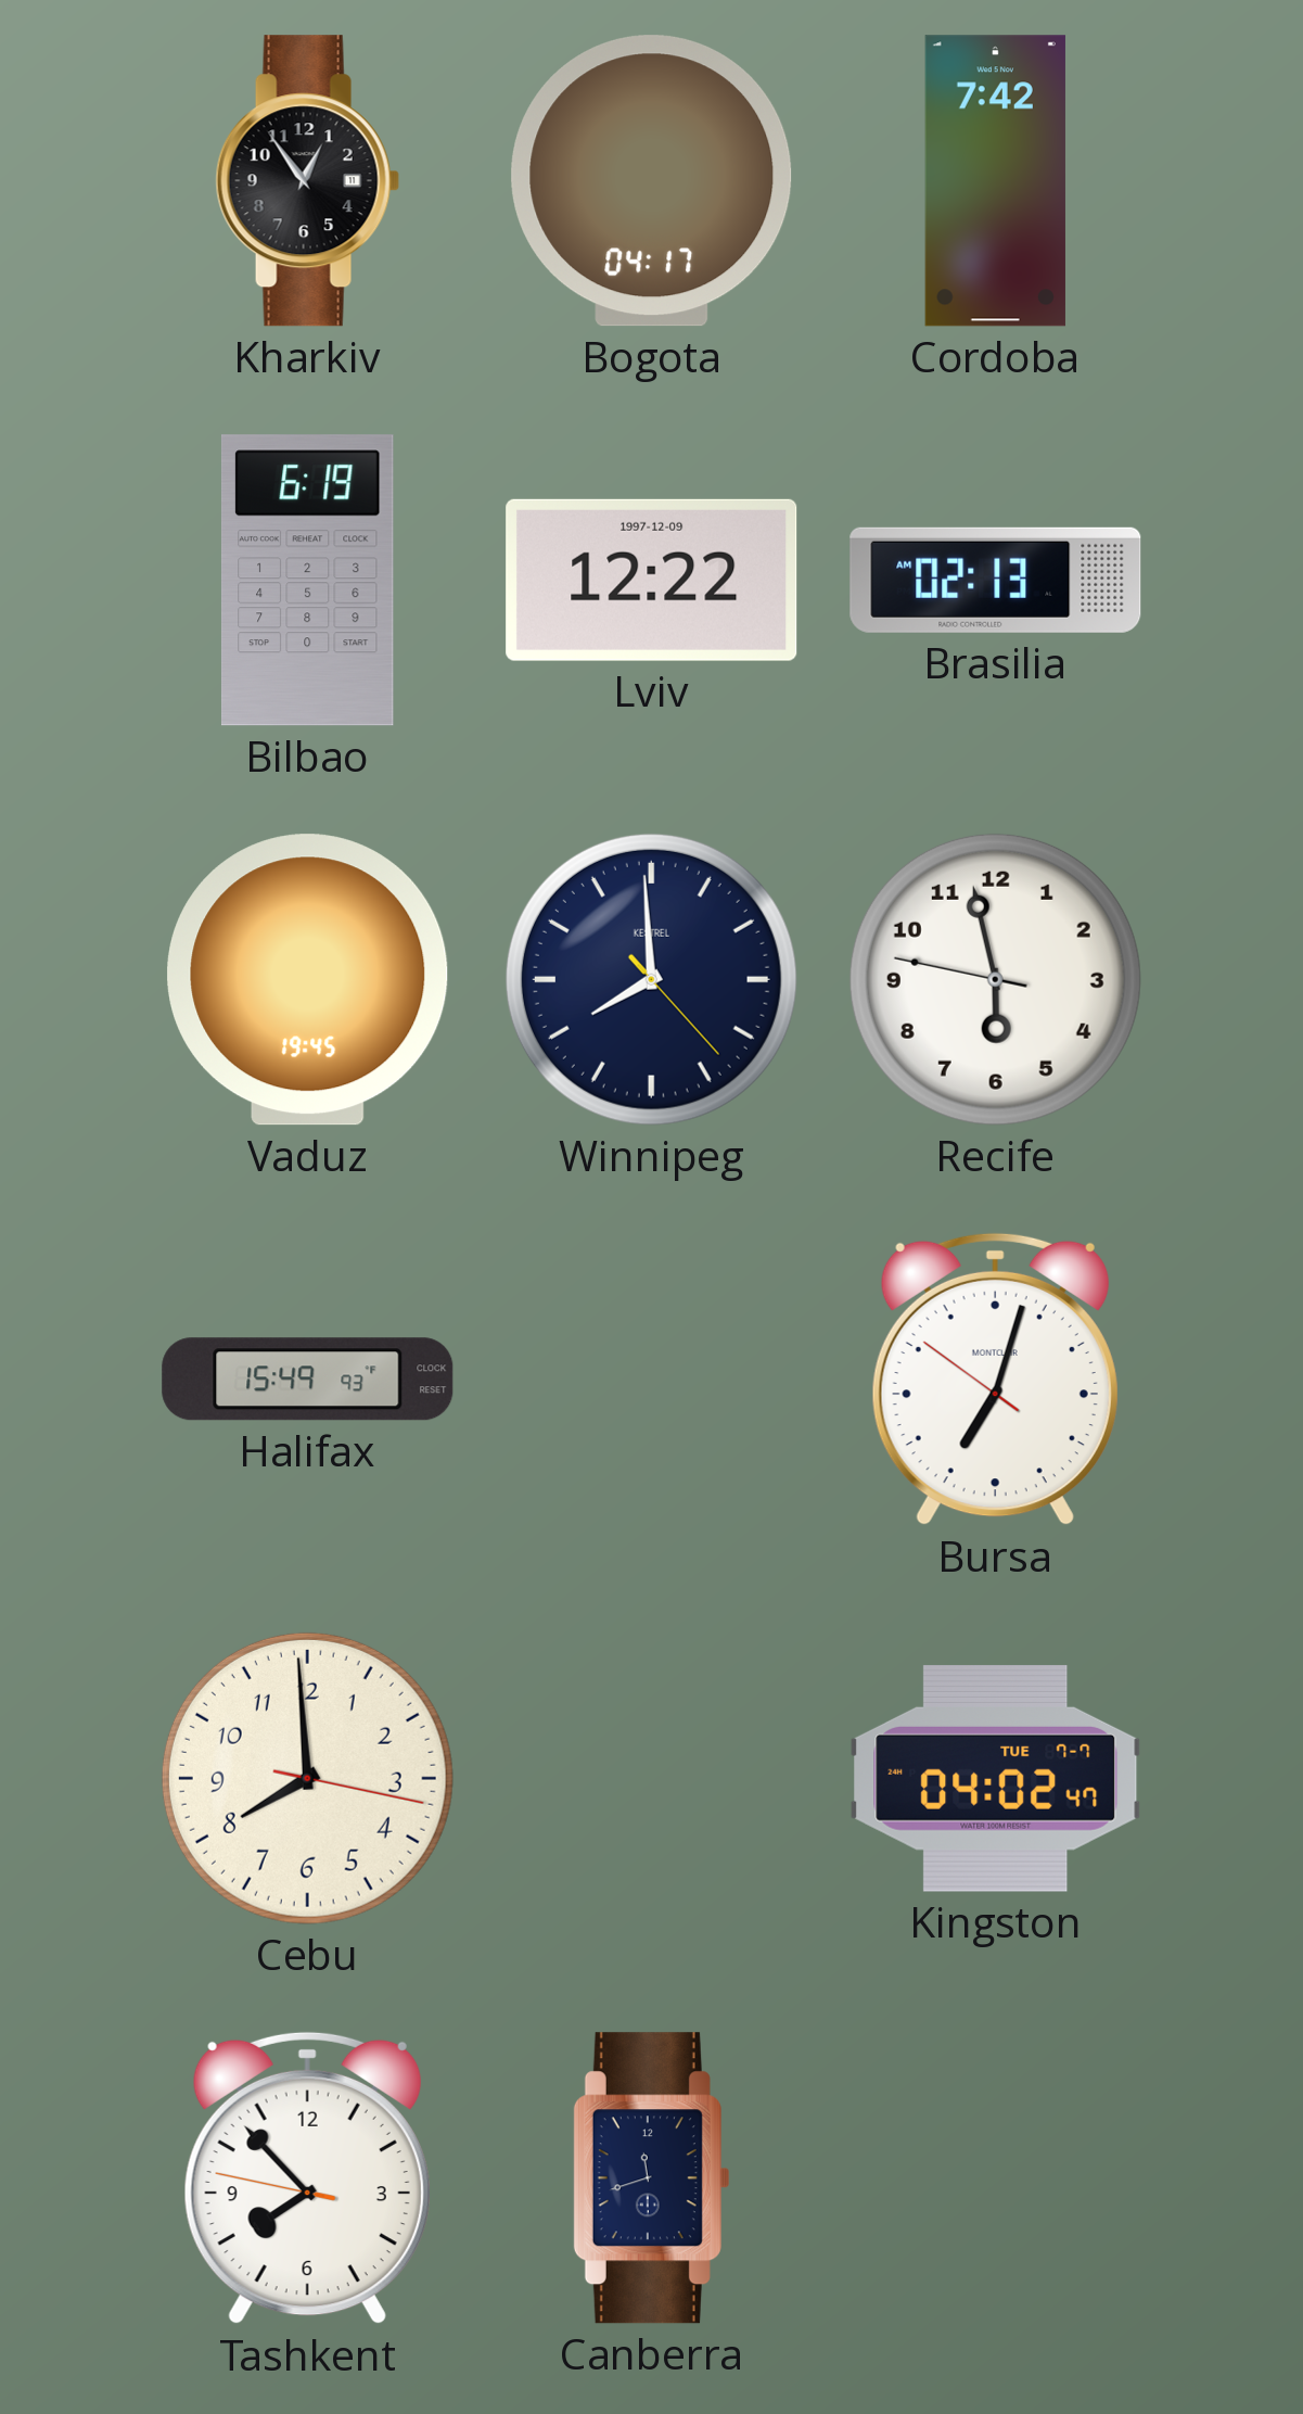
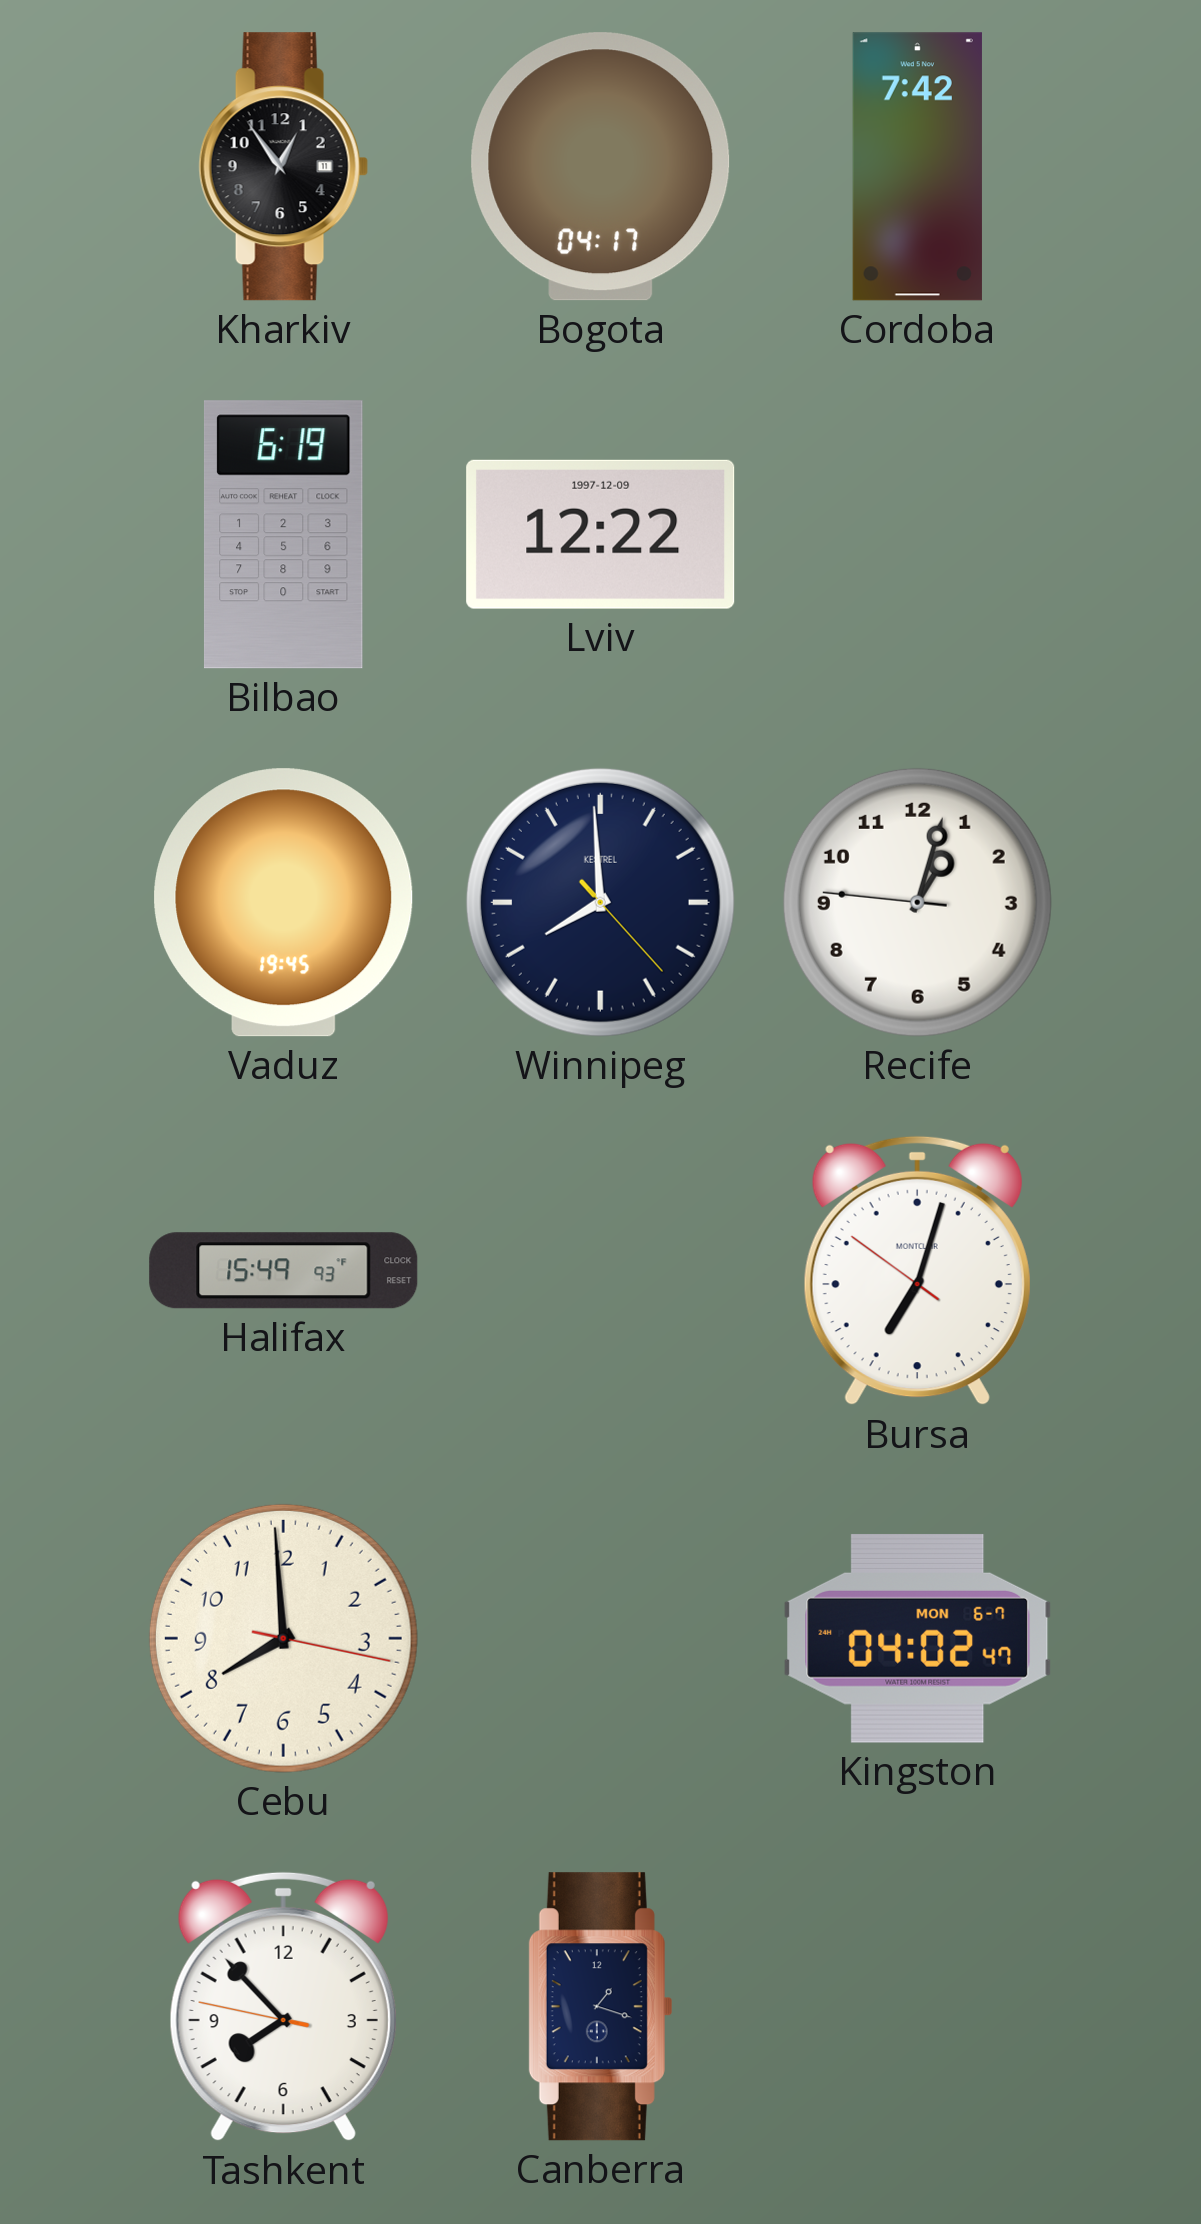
Brasilia: 02:13 -> none (996, 580)
Recife: 5:57 -> 1:02 (917, 902)
Kingston date: TUE 7-7 -> MON 6-7 (918, 1638)
Canberra: 11:42 -> 1:18 (600, 2007)
